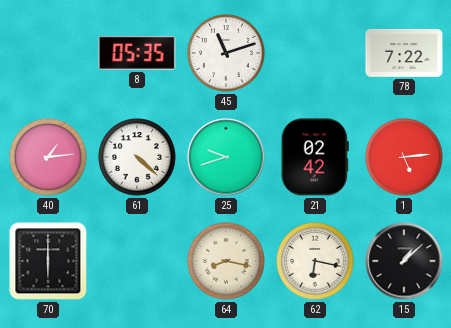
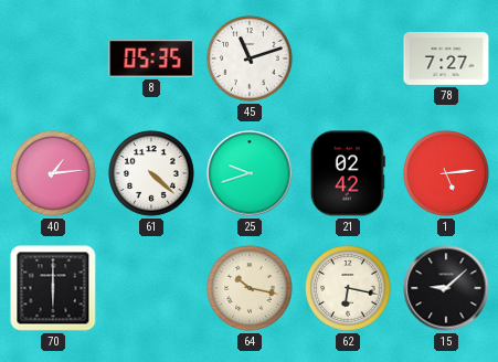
78: 7:22 -> 7:27 (446, 58)
64: 8:17 -> 10:17 (250, 288)
15: 1:08 -> 9:08 (446, 288)
